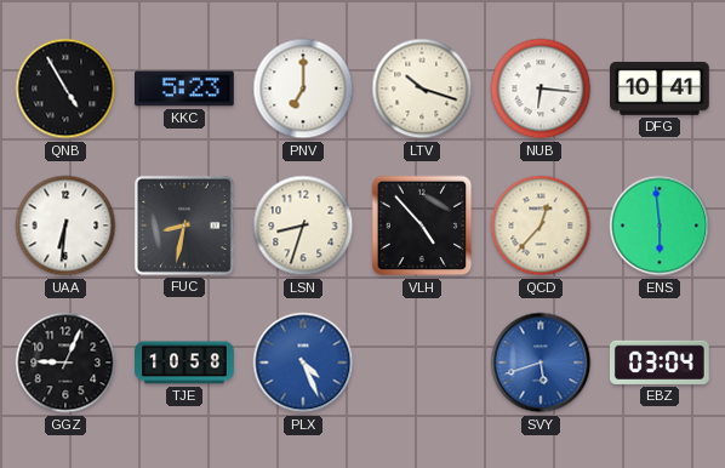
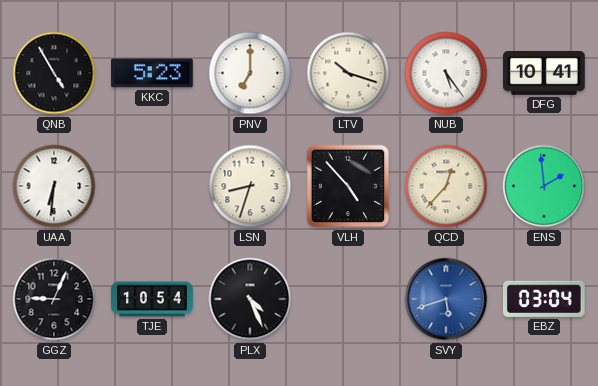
NUB: 6:16 -> 5:24 (446, 73)
FUC: 8:32 -> none (184, 226)
ENS: 5:59 -> 1:59 (544, 186)
TJE: 10:58 -> 10:54 (152, 299)
PLX dial: blue -> black (250, 299)
